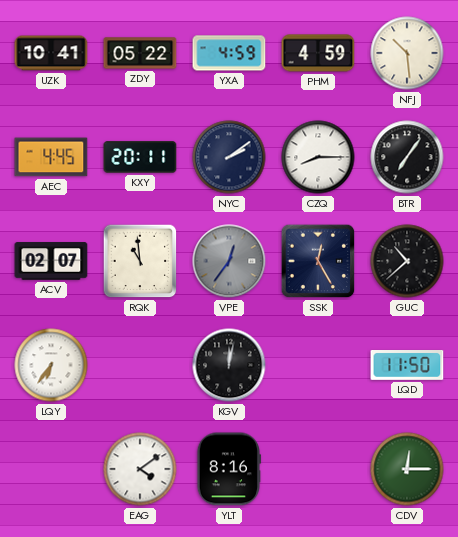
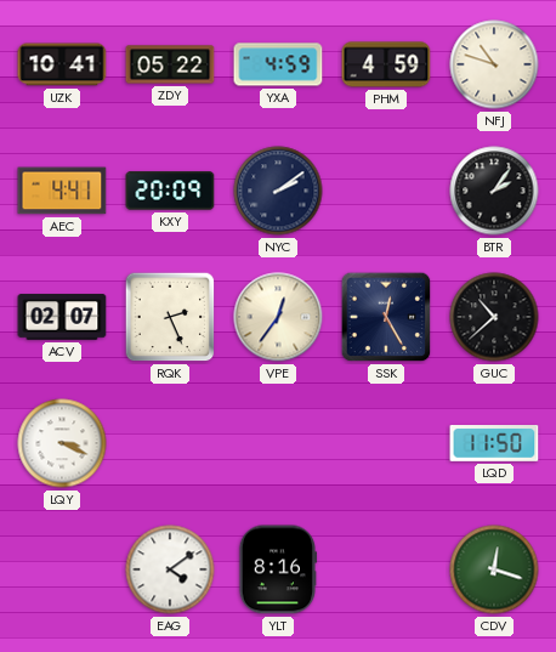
NFJ: 10:29 -> 10:48 (494, 64)
AEC: 4:45 -> 4:41 (62, 191)
KXY: 20:11 -> 20:09 (170, 191)
CZQ: 8:15 -> none (318, 157)
BTR: 7:06 -> 2:06 (494, 191)
RQK: 10:59 -> 2:26 (170, 317)
VPE dial: grey -> cream (278, 317)
LQY: 6:36 -> 3:19 (62, 443)
KGV: 12:02 -> none (229, 365)
CDV: 12:15 -> 12:18 (494, 569)
